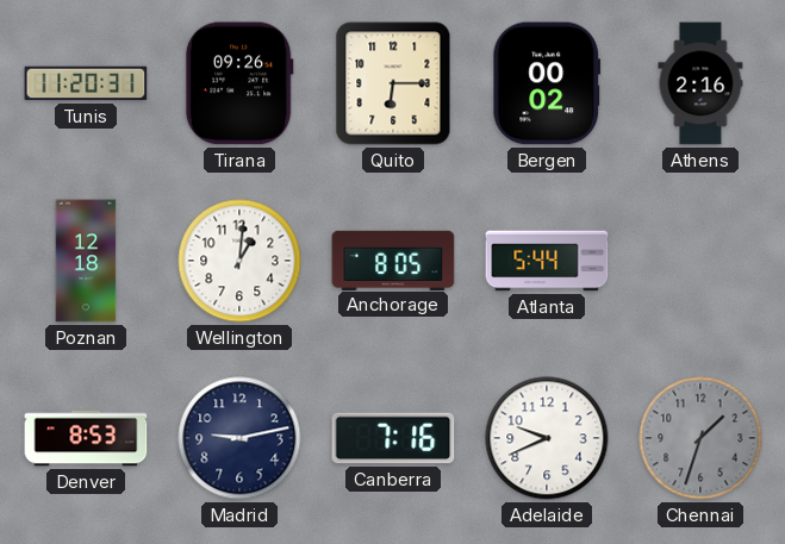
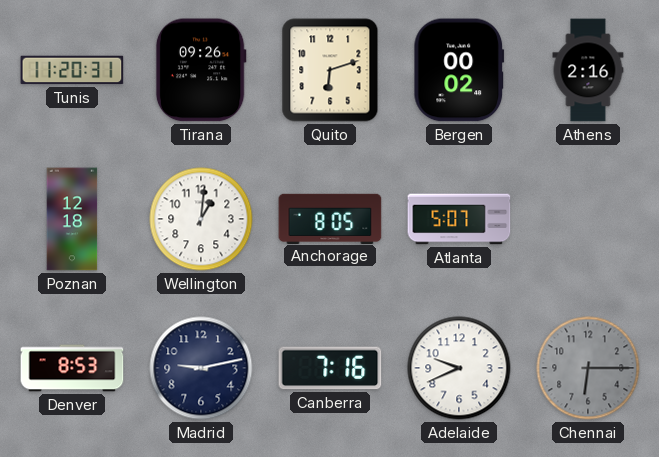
Quito: 6:15 -> 6:12 (330, 70)
Atlanta: 5:44 -> 5:07 (459, 219)
Chennai: 1:33 -> 6:15 (588, 368)
